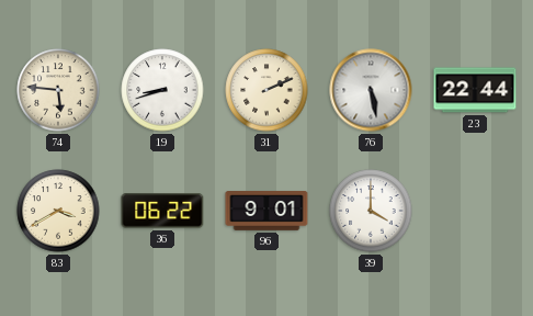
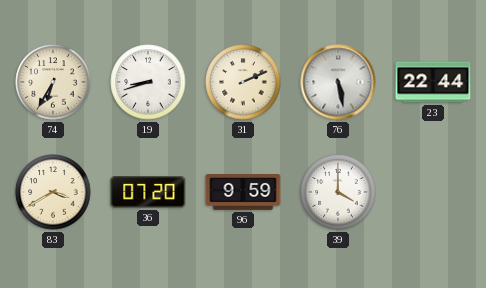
74: 5:46 -> 6:35 (53, 82)
36: 06:22 -> 07:20 (148, 192)
96: 9:01 -> 9:59 (243, 193)
